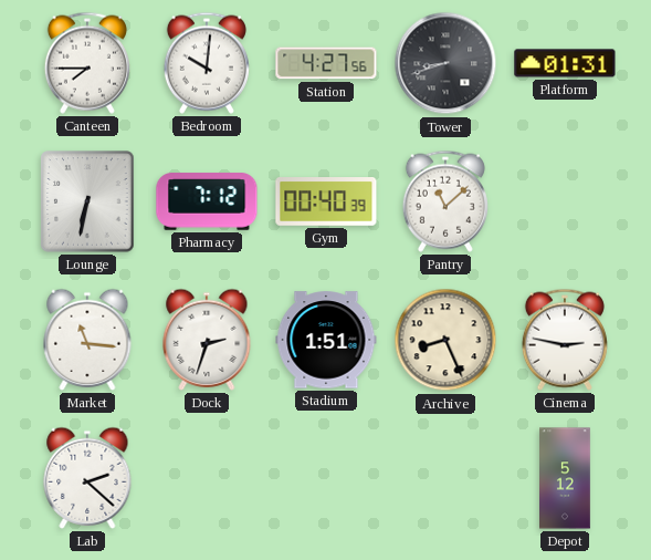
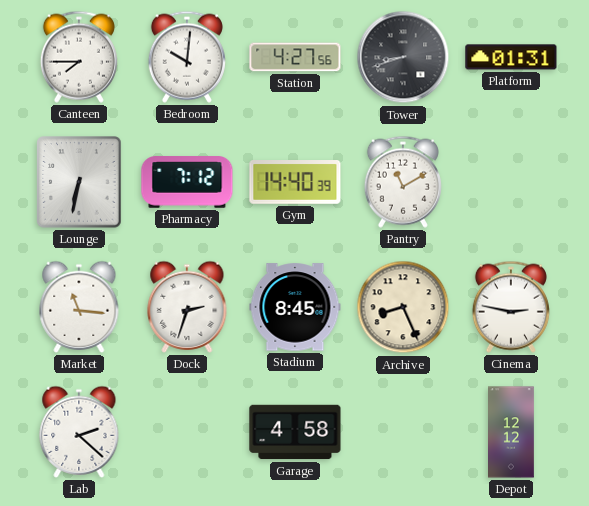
Gym: 00:40 -> 14:40 (295, 183)
Pantry: 11:08 -> 11:10 (403, 182)
Stadium: 1:51 -> 8:45 (295, 307)
Garage: none -> 4:58 (295, 432)
Depot: 5:12 -> 12:12 (512, 432)
